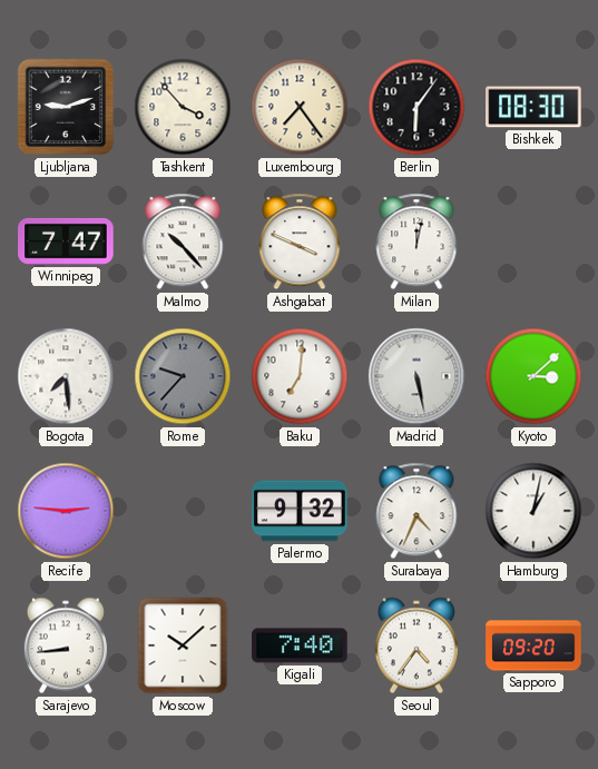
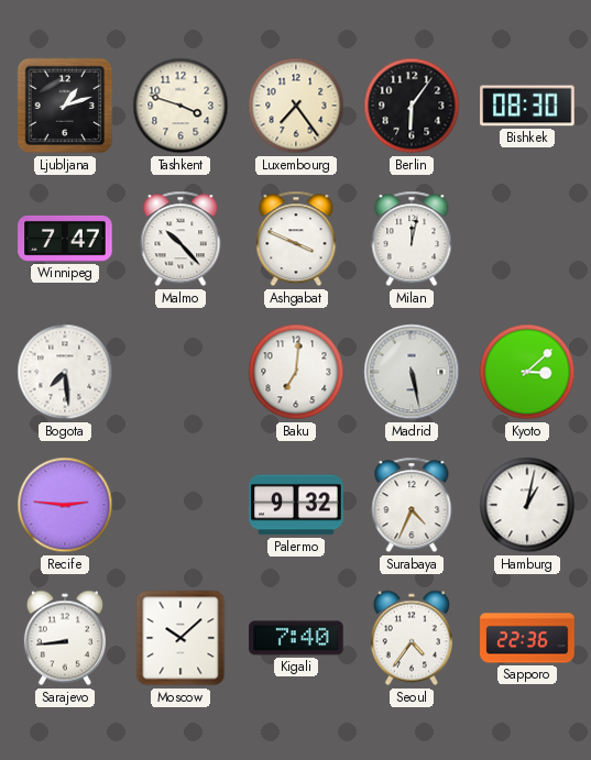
Ljubljana: 9:12 -> 1:12 (65, 106)
Tashkent: 3:53 -> 3:48 (180, 106)
Rome: 9:37 -> none (183, 376)
Sapporo: 09:20 -> 22:36 (527, 638)
